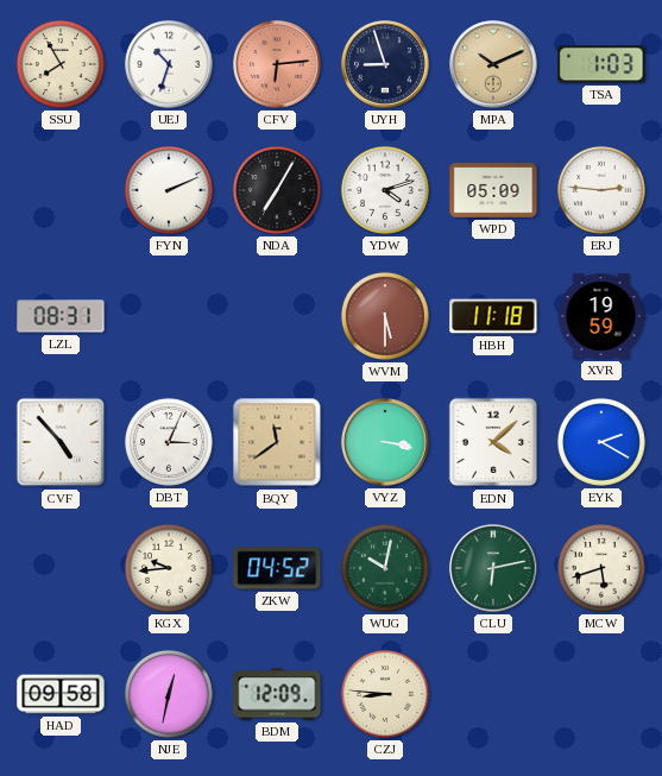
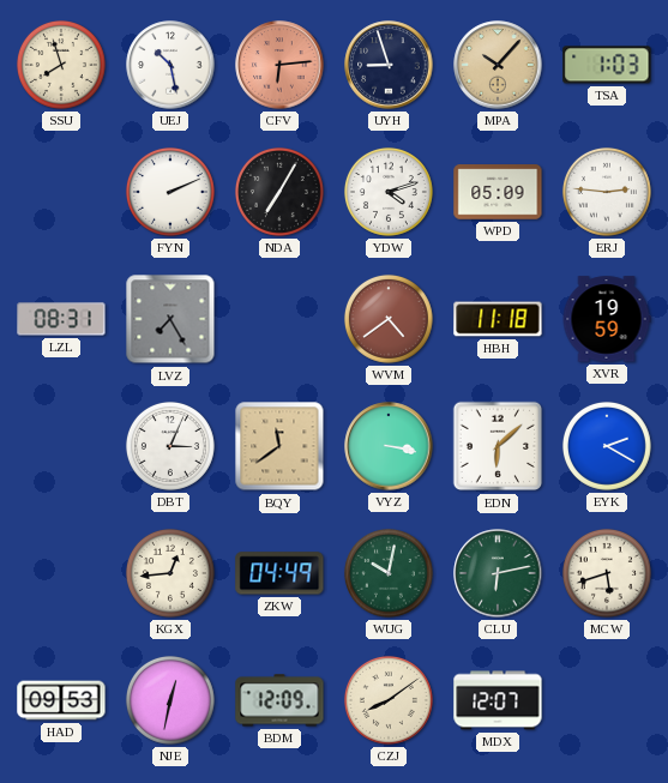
SSU: 7:55 -> 7:57 (61, 65)
UEJ: 10:33 -> 10:28 (170, 65)
MPA: 10:11 -> 10:07 (498, 65)
LVZ: none -> 7:25 (170, 319)
WVM: 5:30 -> 4:39 (389, 319)
CVF: 4:53 -> none (61, 442)
EDN: 4:08 -> 6:08 (498, 446)
KGX: 9:44 -> 12:44 (170, 573)
ZKW: 04:52 -> 04:49 (279, 573)
HAD: 09:58 -> 09:53 (61, 700)
CZJ: 8:46 -> 8:09 (389, 700)
MDX: none -> 12:07 (498, 700)
